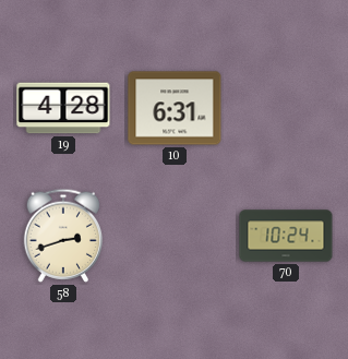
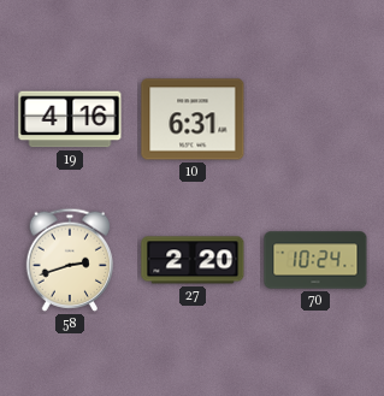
19: 4:28 -> 4:16 (70, 119)
27: none -> 2:20 (193, 260)
